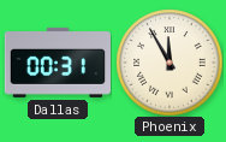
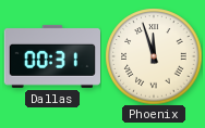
Phoenix: 11:55 -> 11:57 (154, 56)
